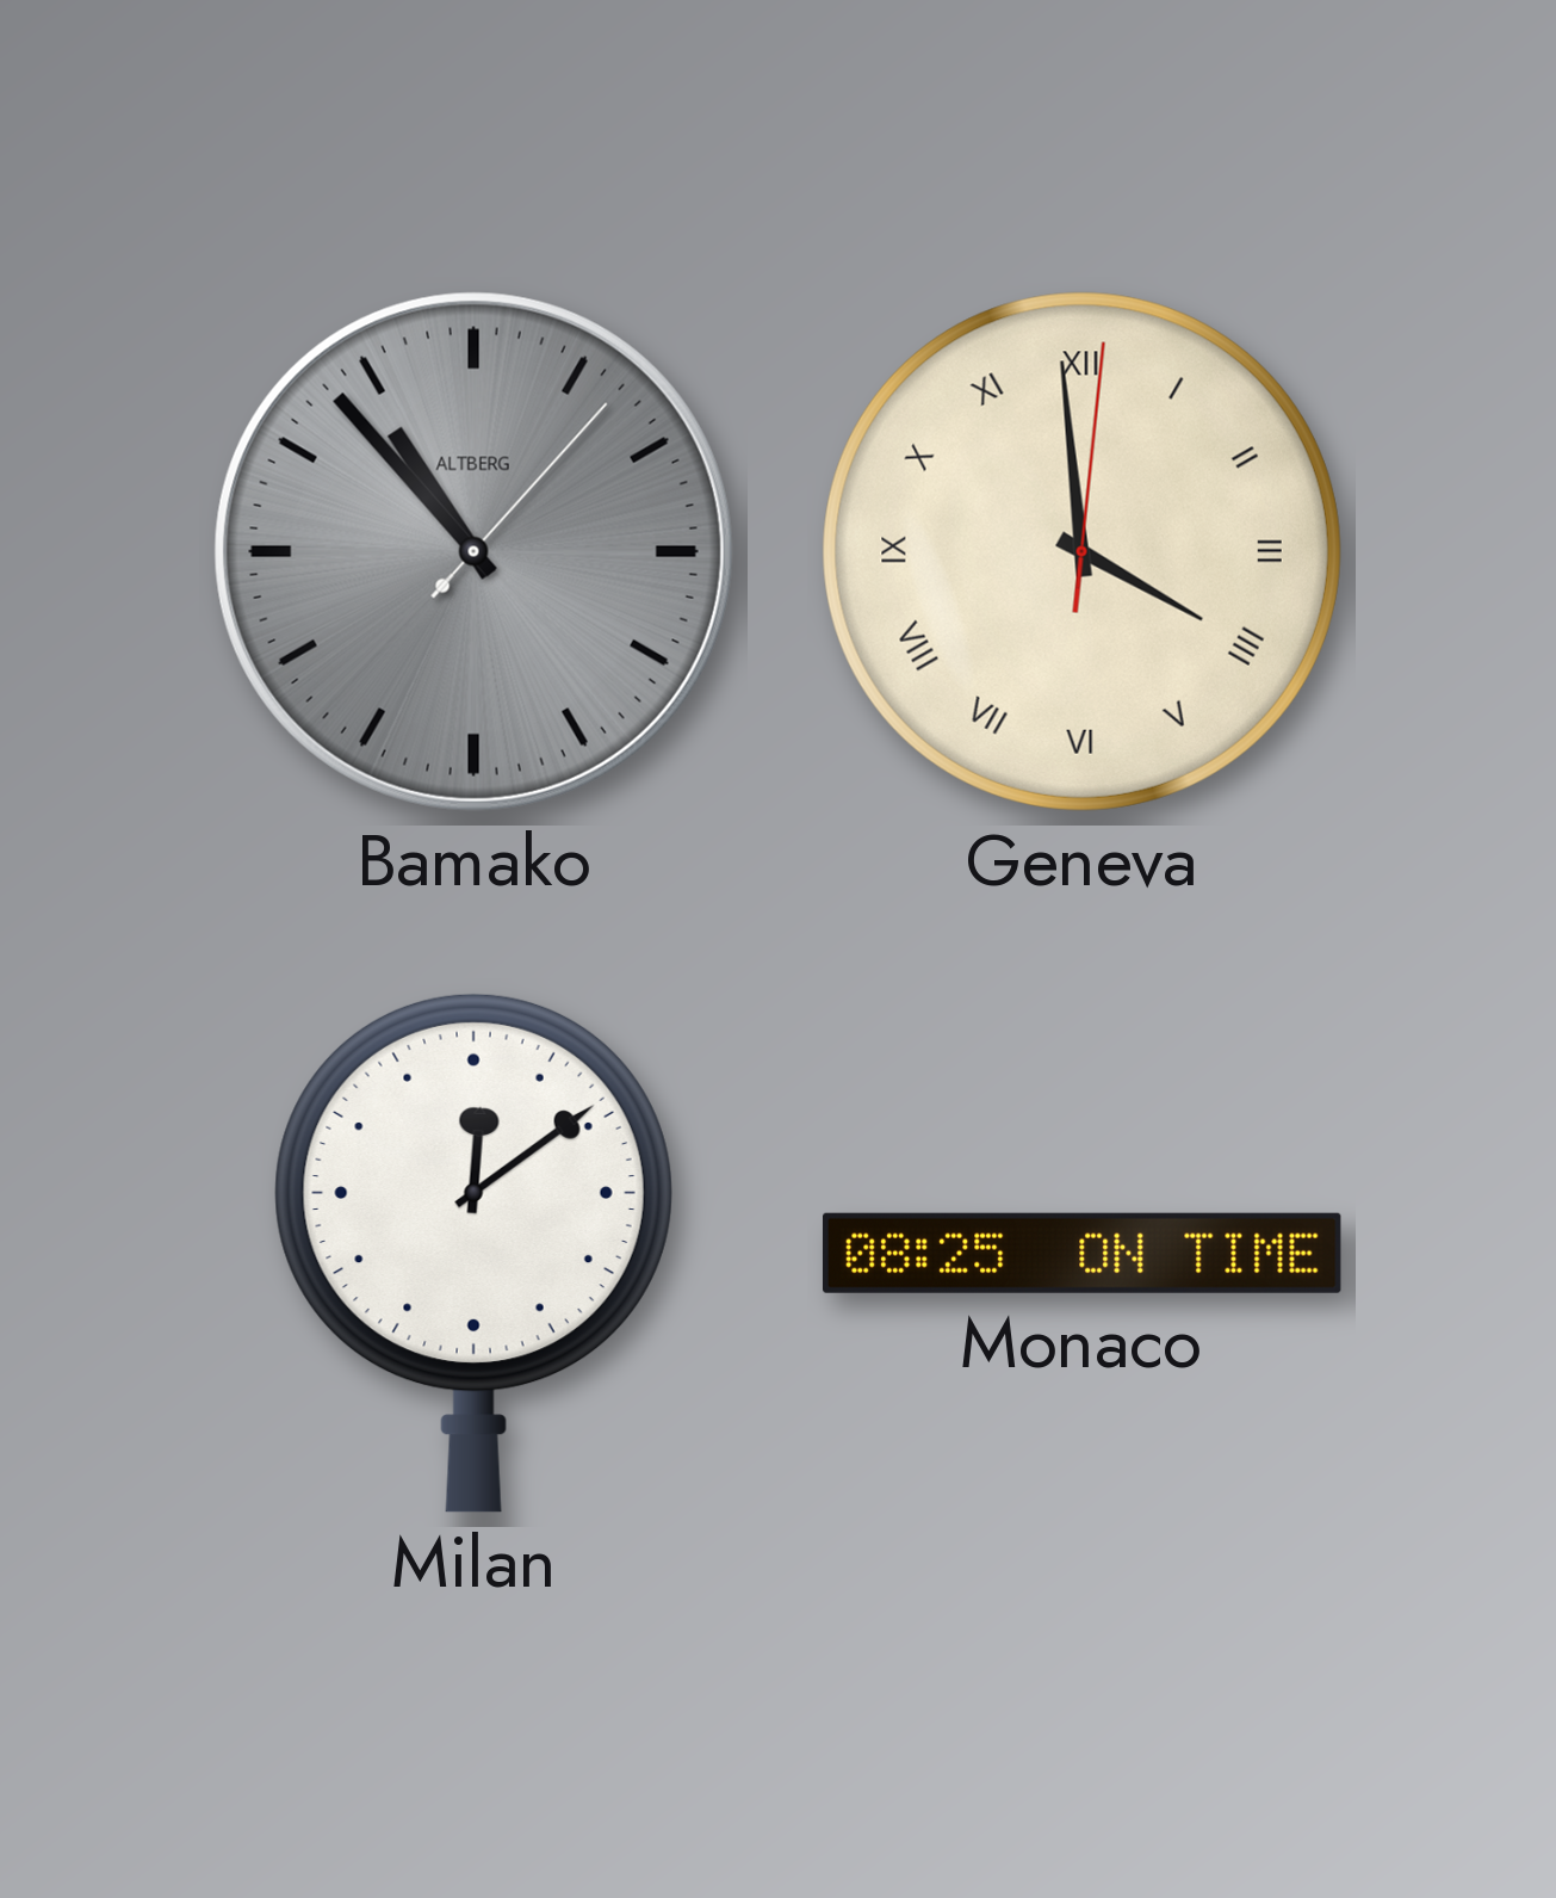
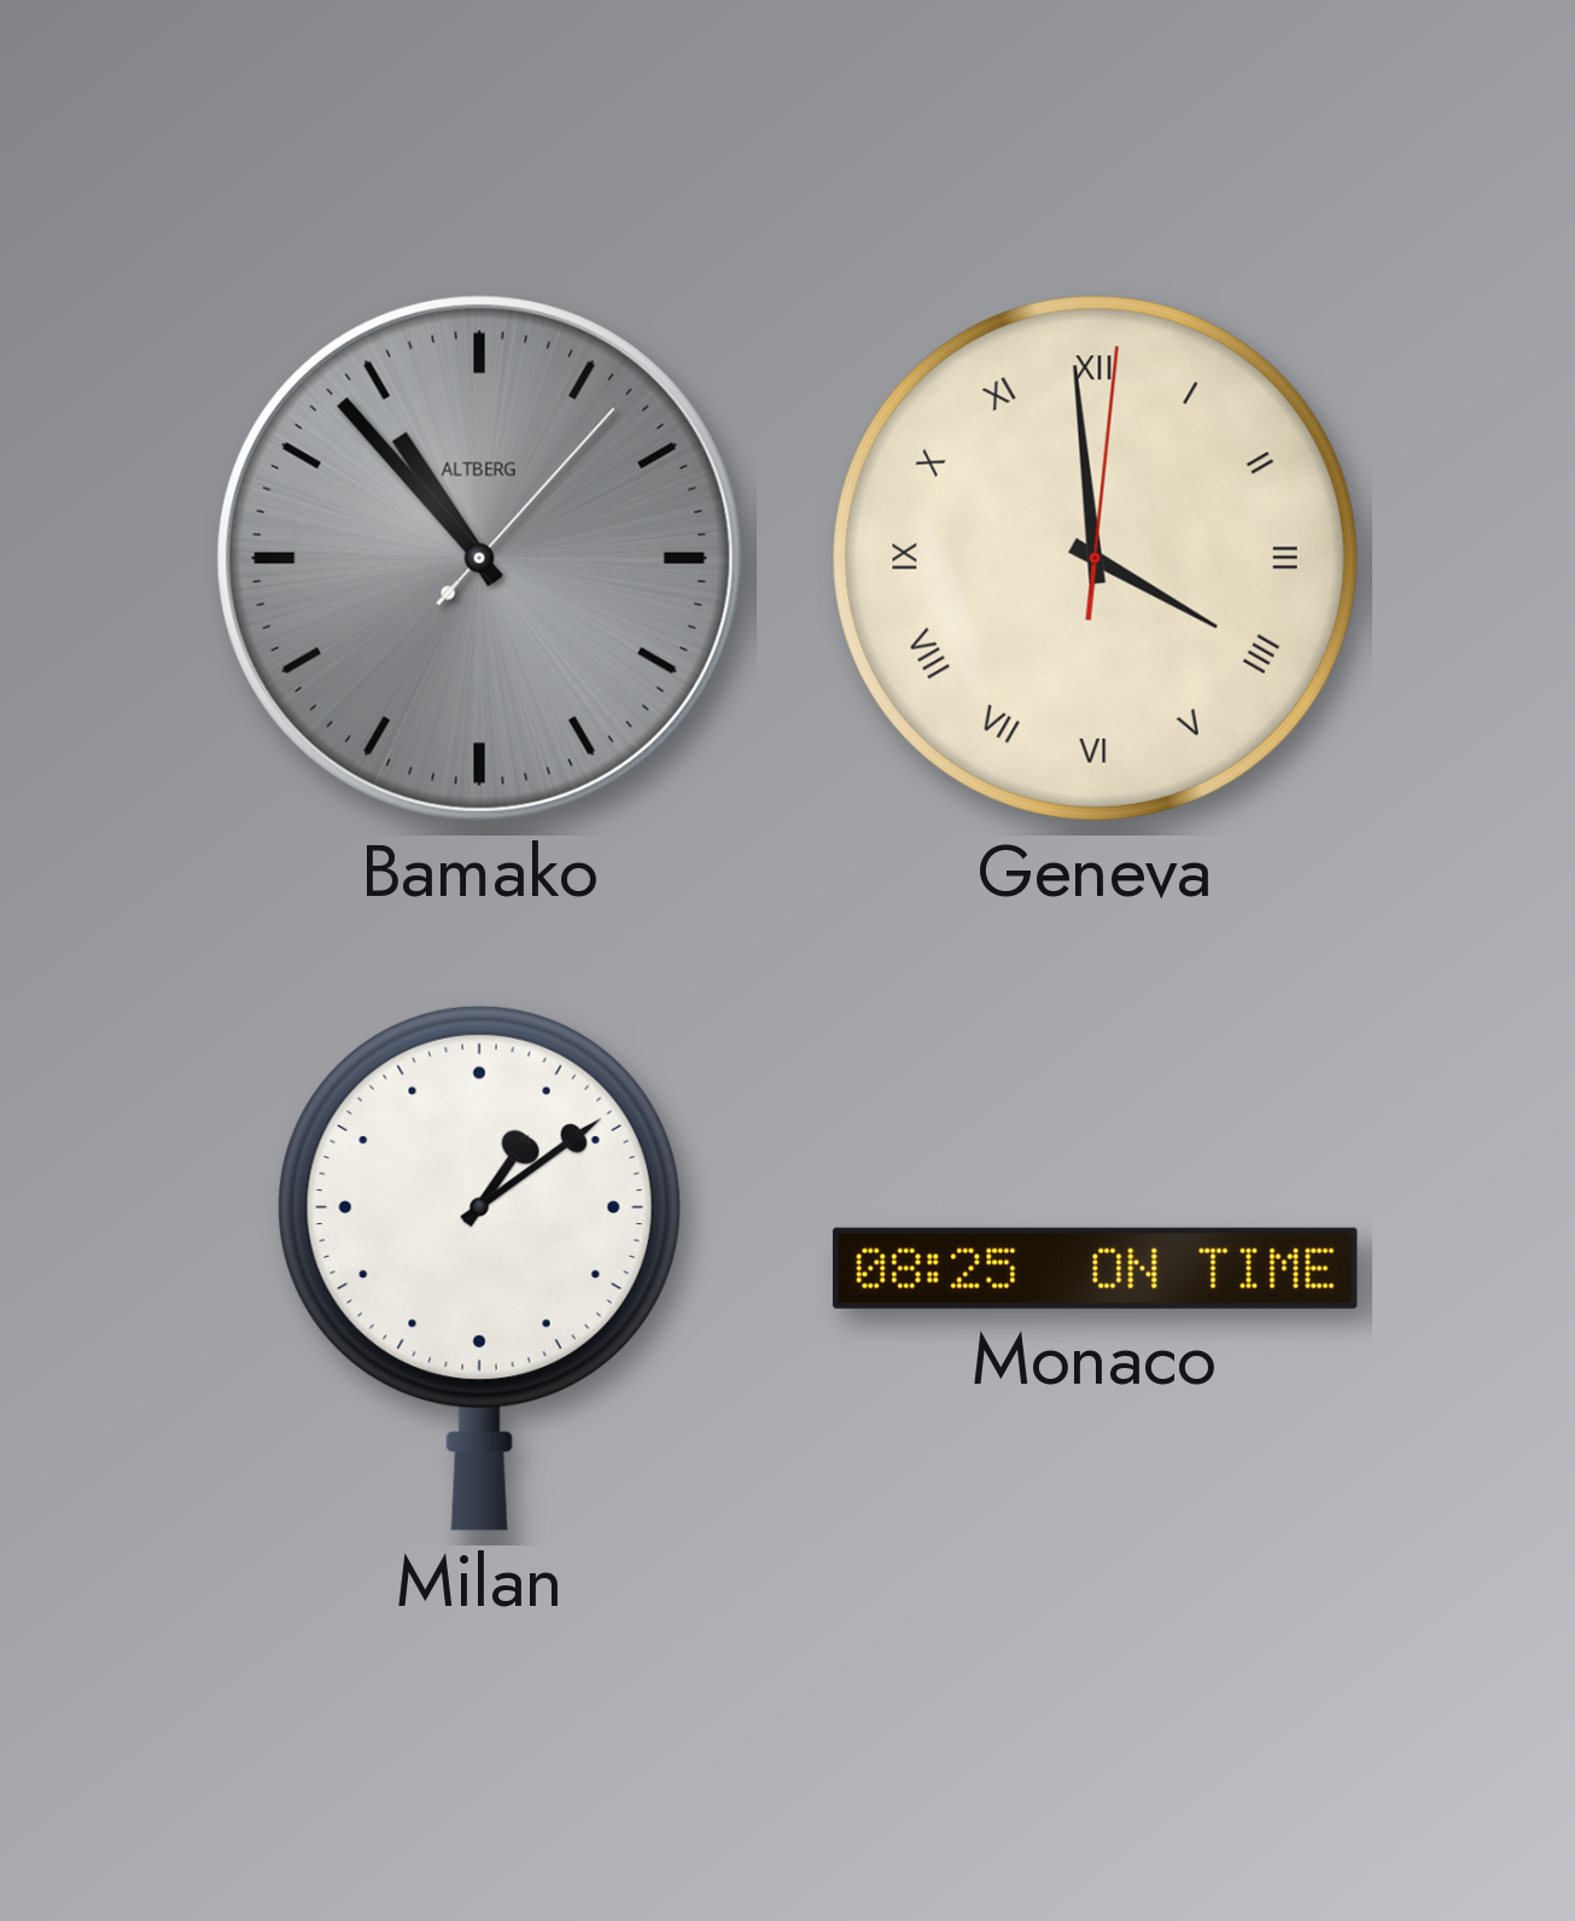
Milan: 12:09 -> 1:09 (479, 1268)
